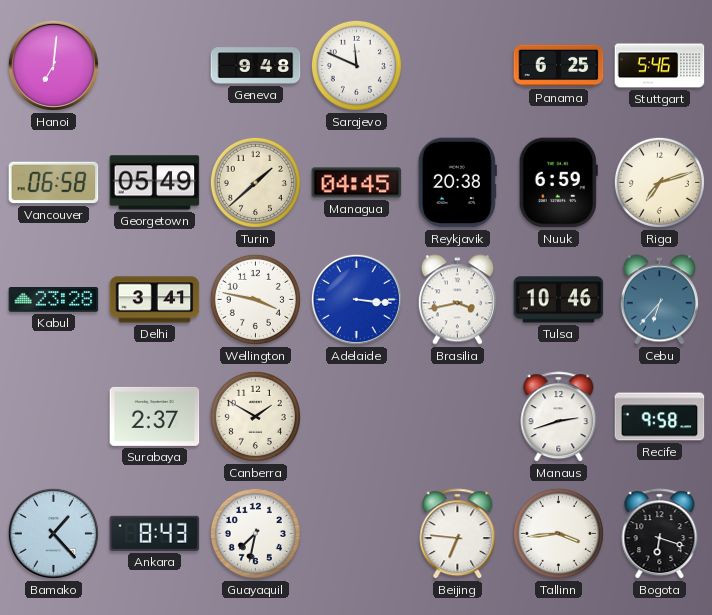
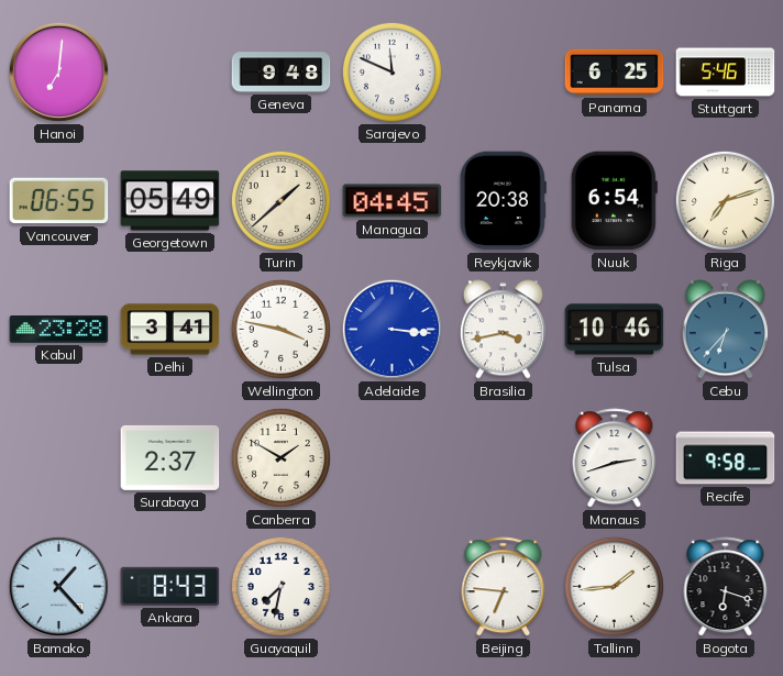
Vancouver: 06:58 -> 06:55 (59, 201)
Nuuk: 6:59 -> 6:54 (614, 201)
Tallinn: 3:44 -> 1:44 (614, 586)
